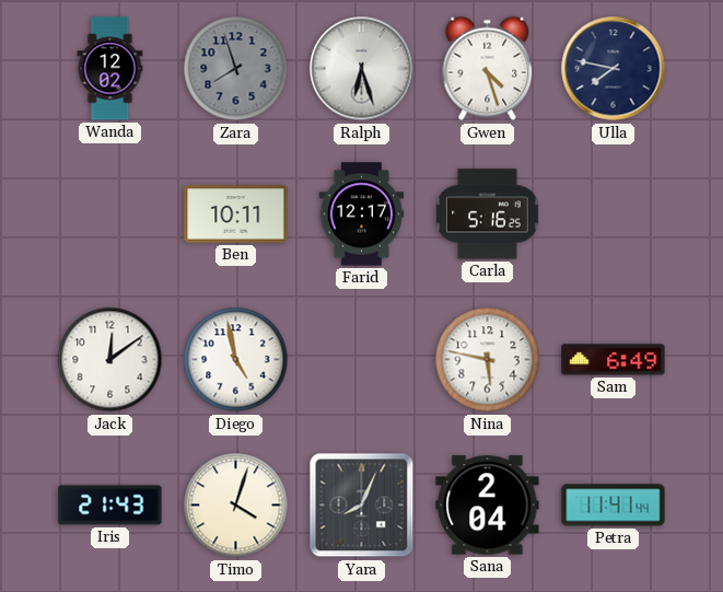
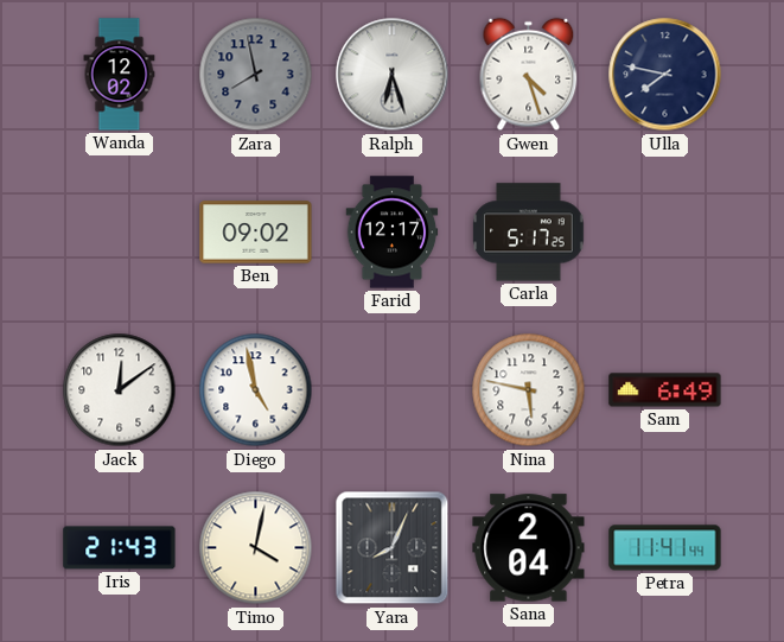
Zara: 7:57 -> 7:58 (256, 75)
Ben: 10:11 -> 09:02 (256, 233)
Carla: 5:16 -> 5:17 (529, 233)
Timo: 4:03 -> 4:02 (256, 548)
